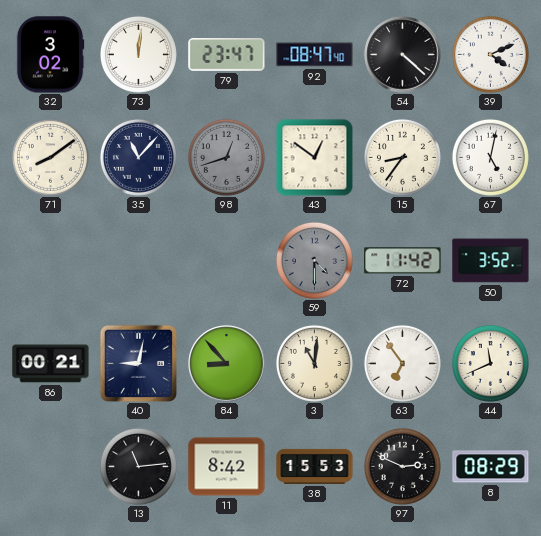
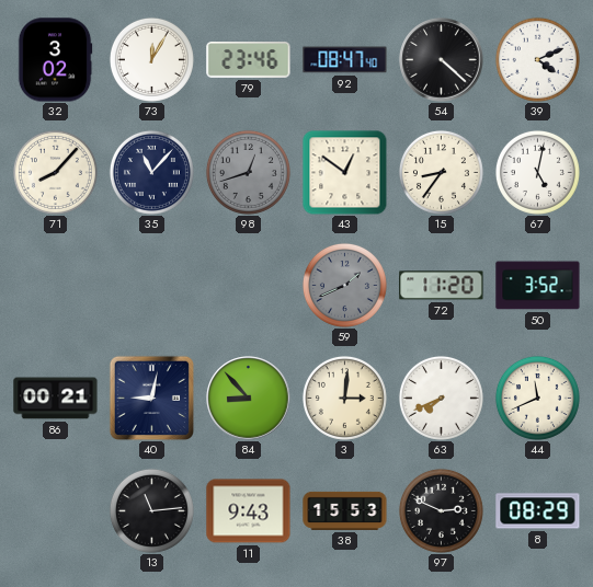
73: 12:01 -> 12:05 (151, 59)
79: 23:47 -> 23:46 (249, 60)
71: 8:09 -> 8:07 (55, 172)
59: 4:30 -> 1:41 (344, 285)
72: 11:42 -> 11:20 (442, 286)
3: 11:01 -> 3:01 (344, 398)
63: 6:54 -> 7:41 (441, 398)
11: 8:42 -> 9:43 (249, 511)
